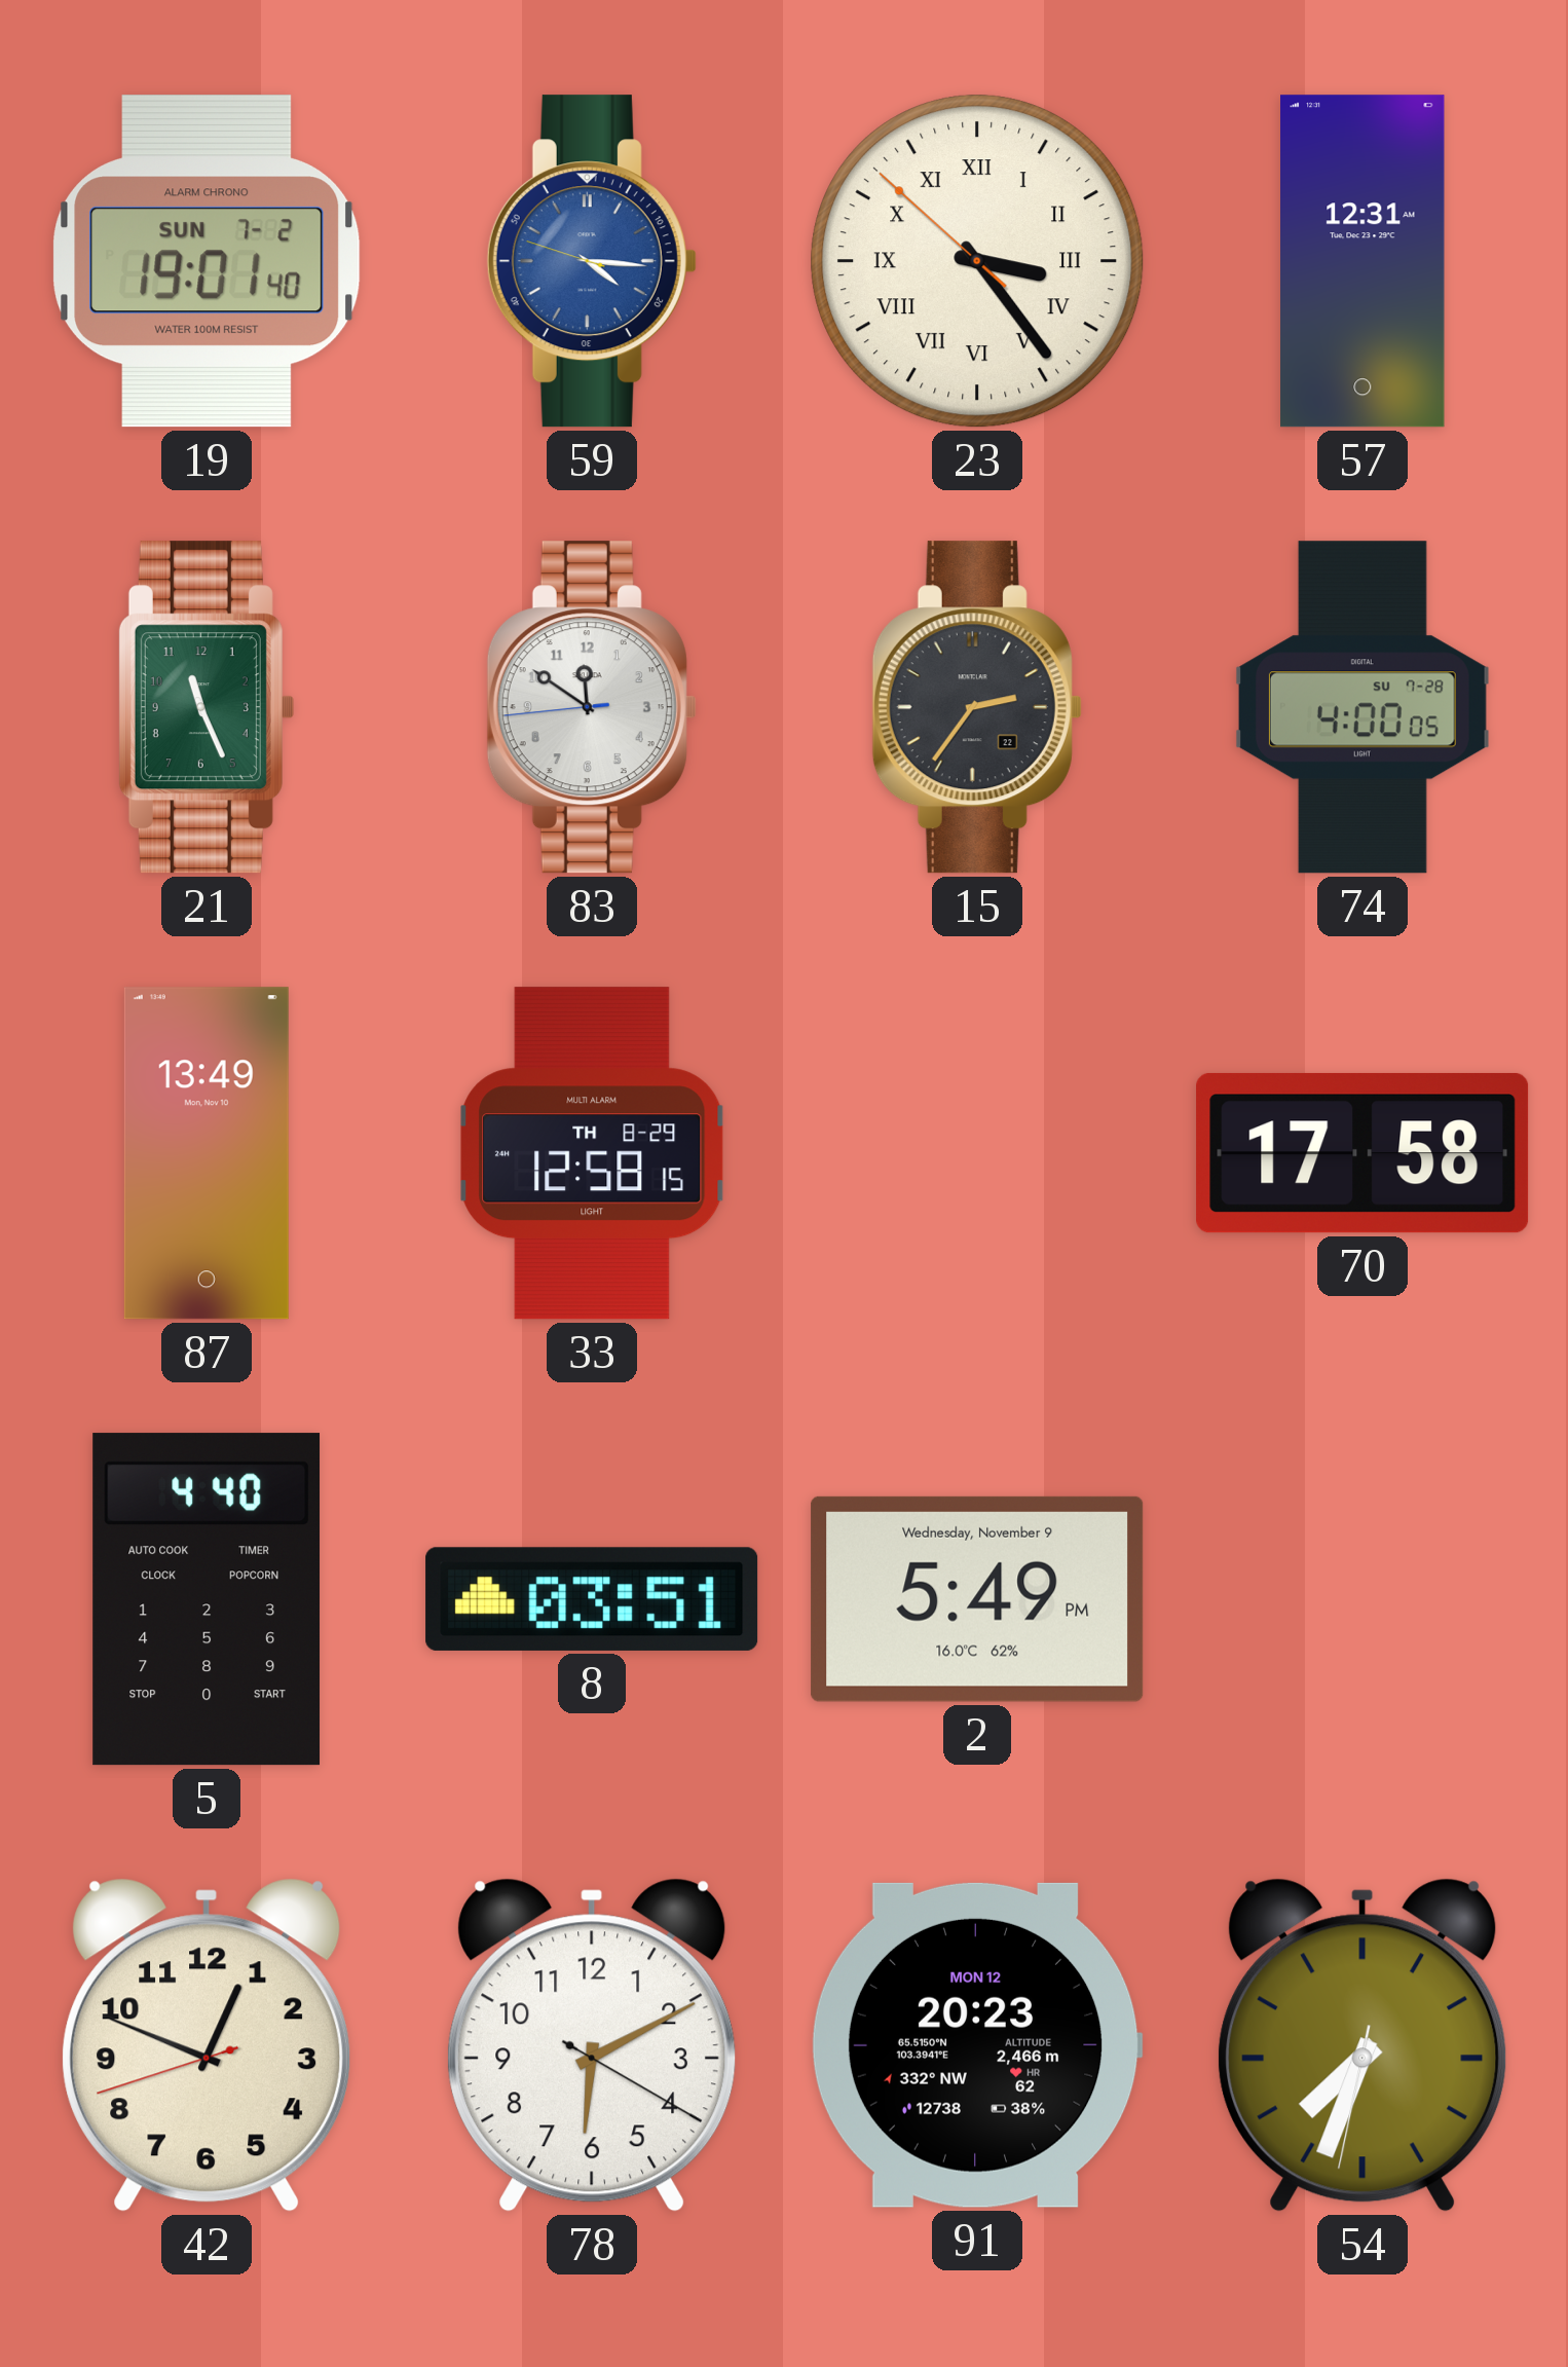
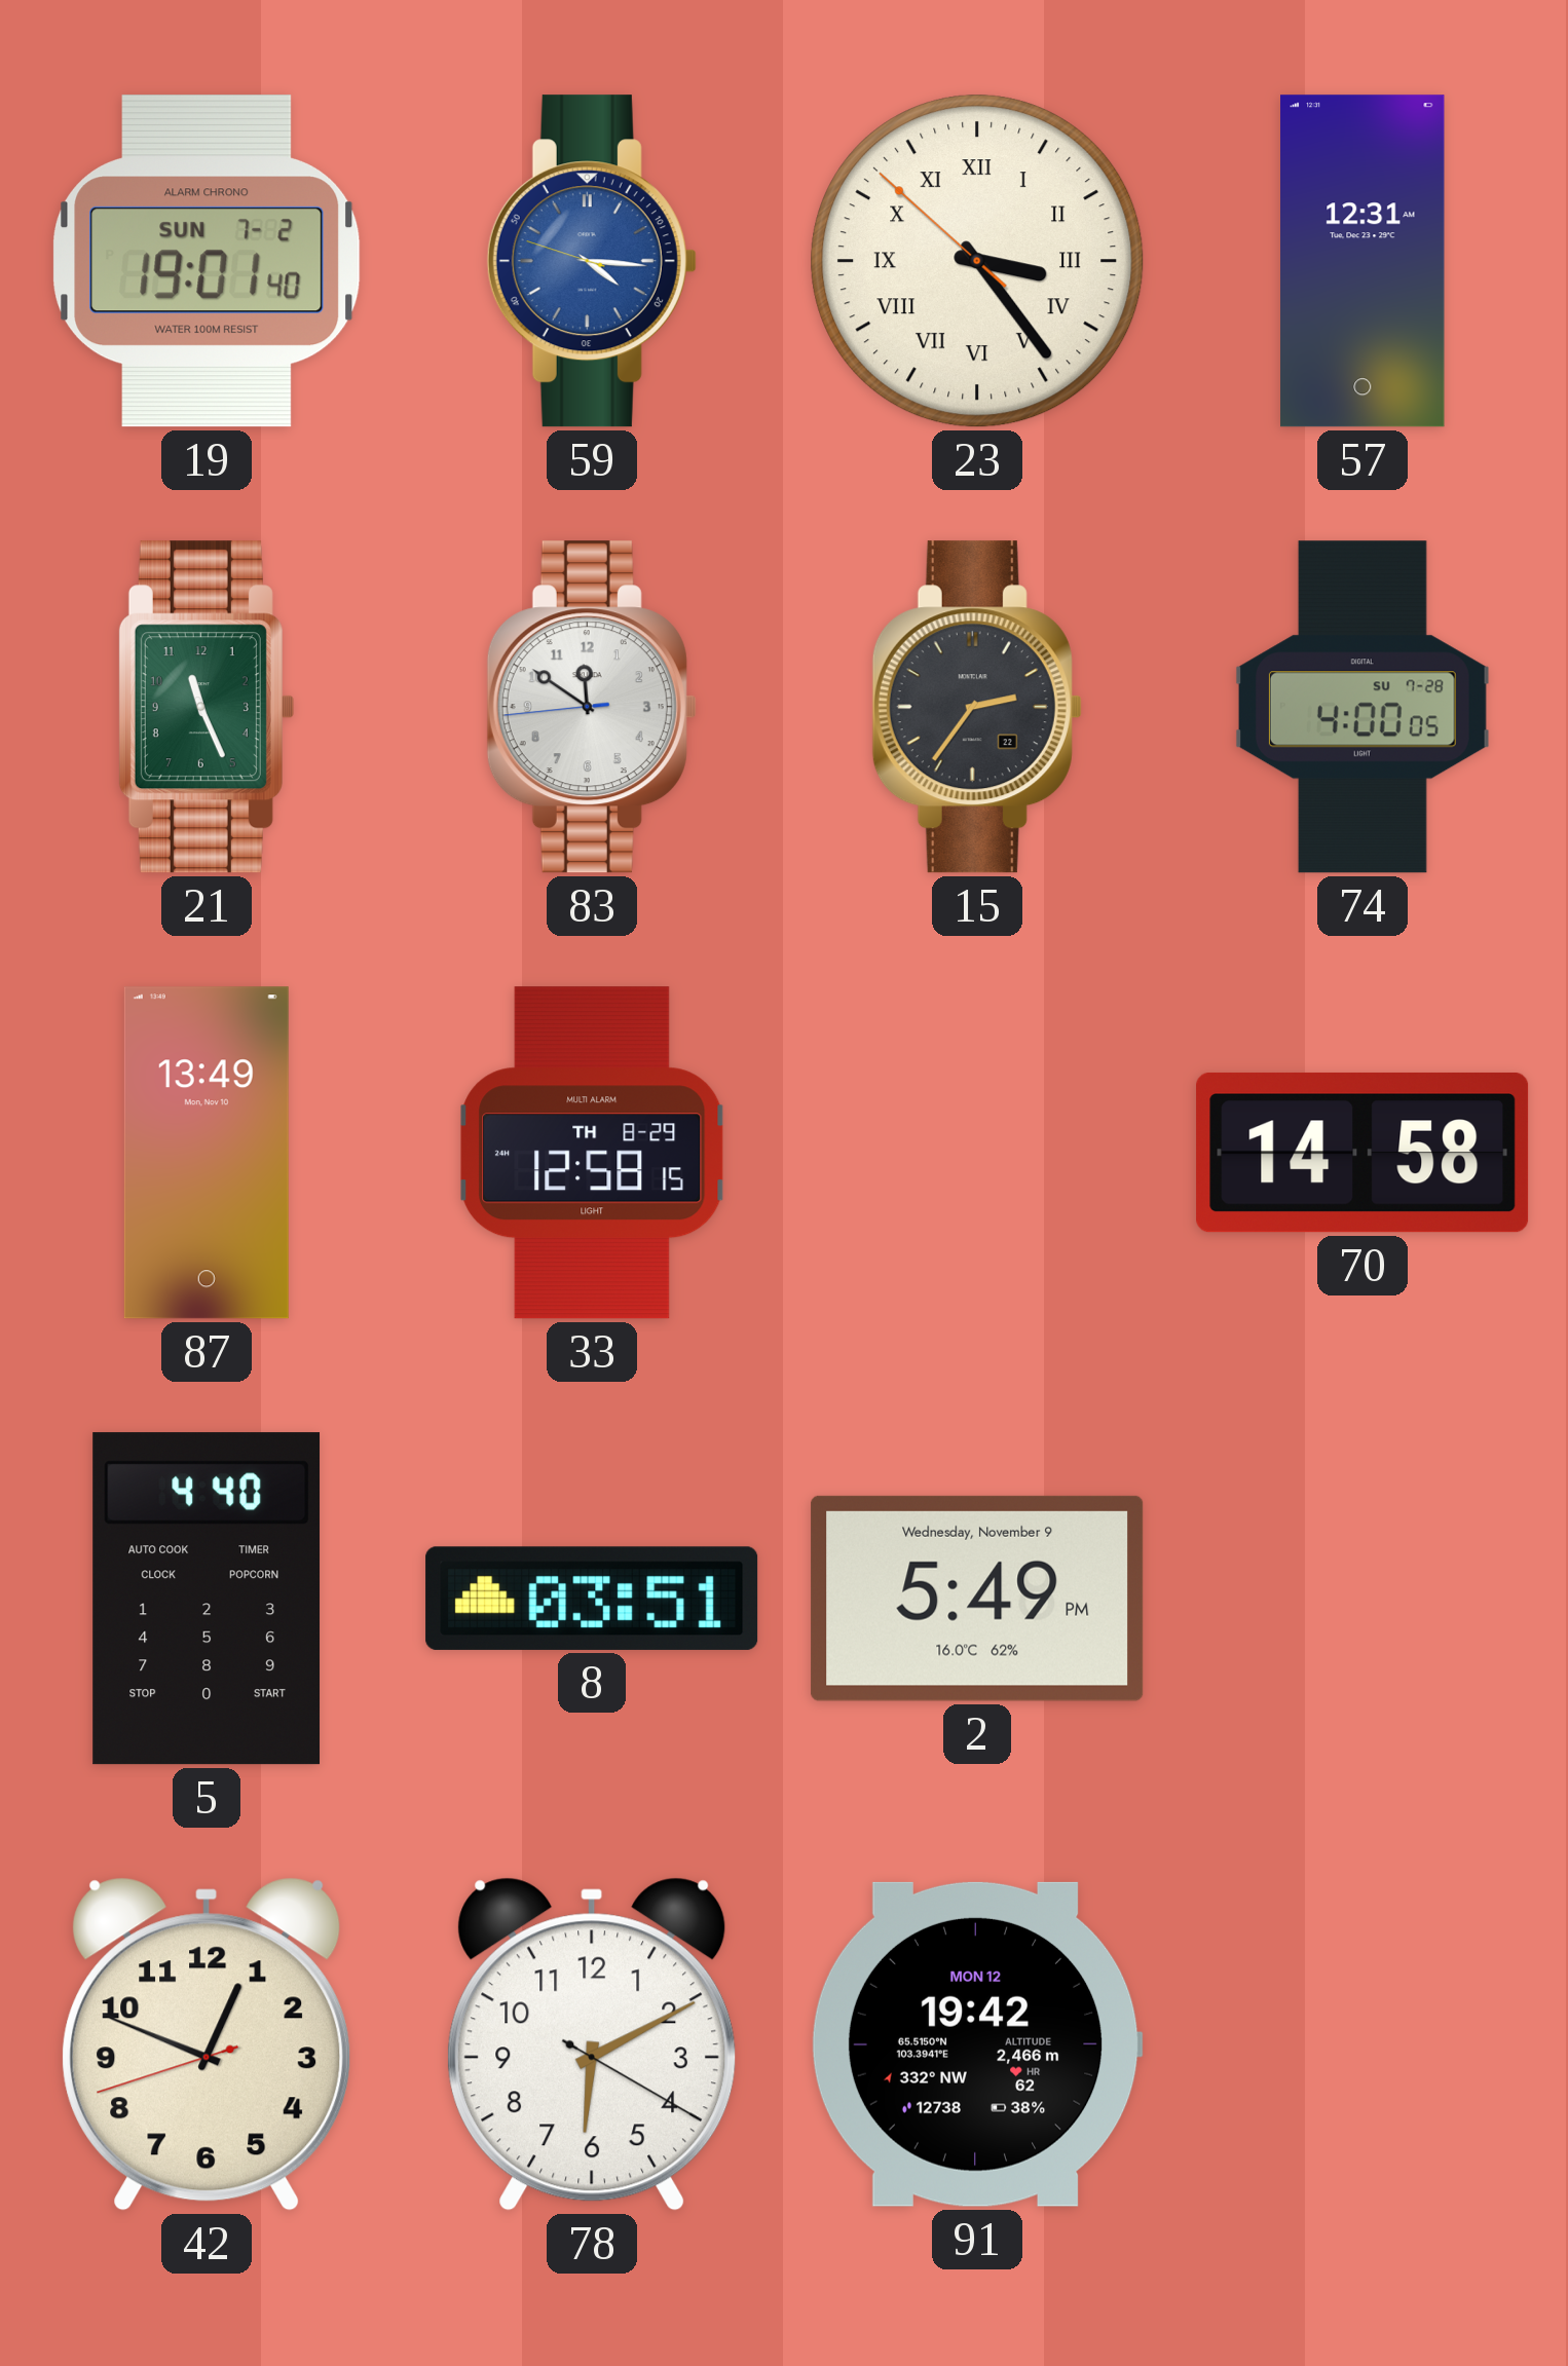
70: 17:58 -> 14:58 (1362, 1153)
91: 20:23 -> 19:42 (977, 2044)
54: 7:33 -> none (1362, 2045)
